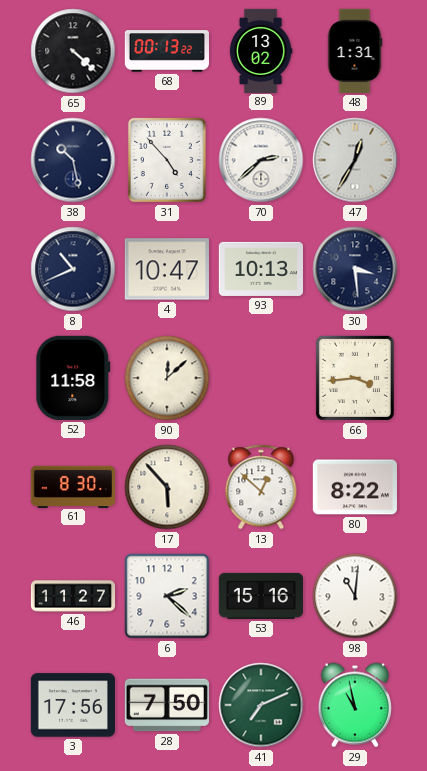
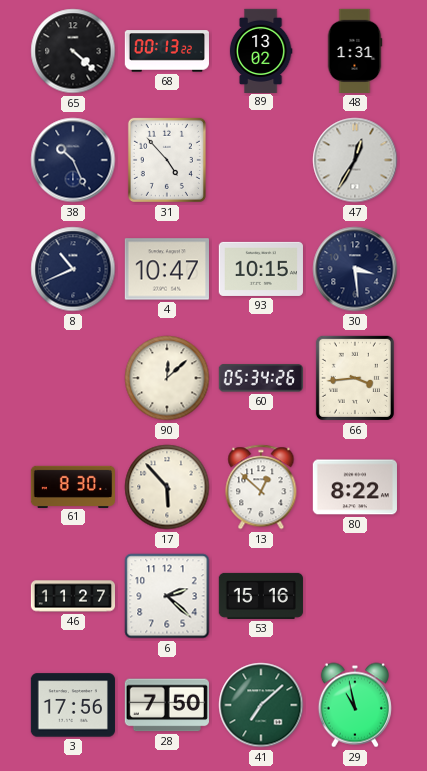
38: 10:28 -> 10:26 (73, 160)
70: 2:38 -> none (261, 160)
93: 10:13 -> 10:15 (261, 269)
52: 11:58 -> none (73, 378)
60: none -> 05:34 (261, 378)
98: 11:01 -> none (355, 596)
41: 7:11 -> 7:08 (261, 705)
